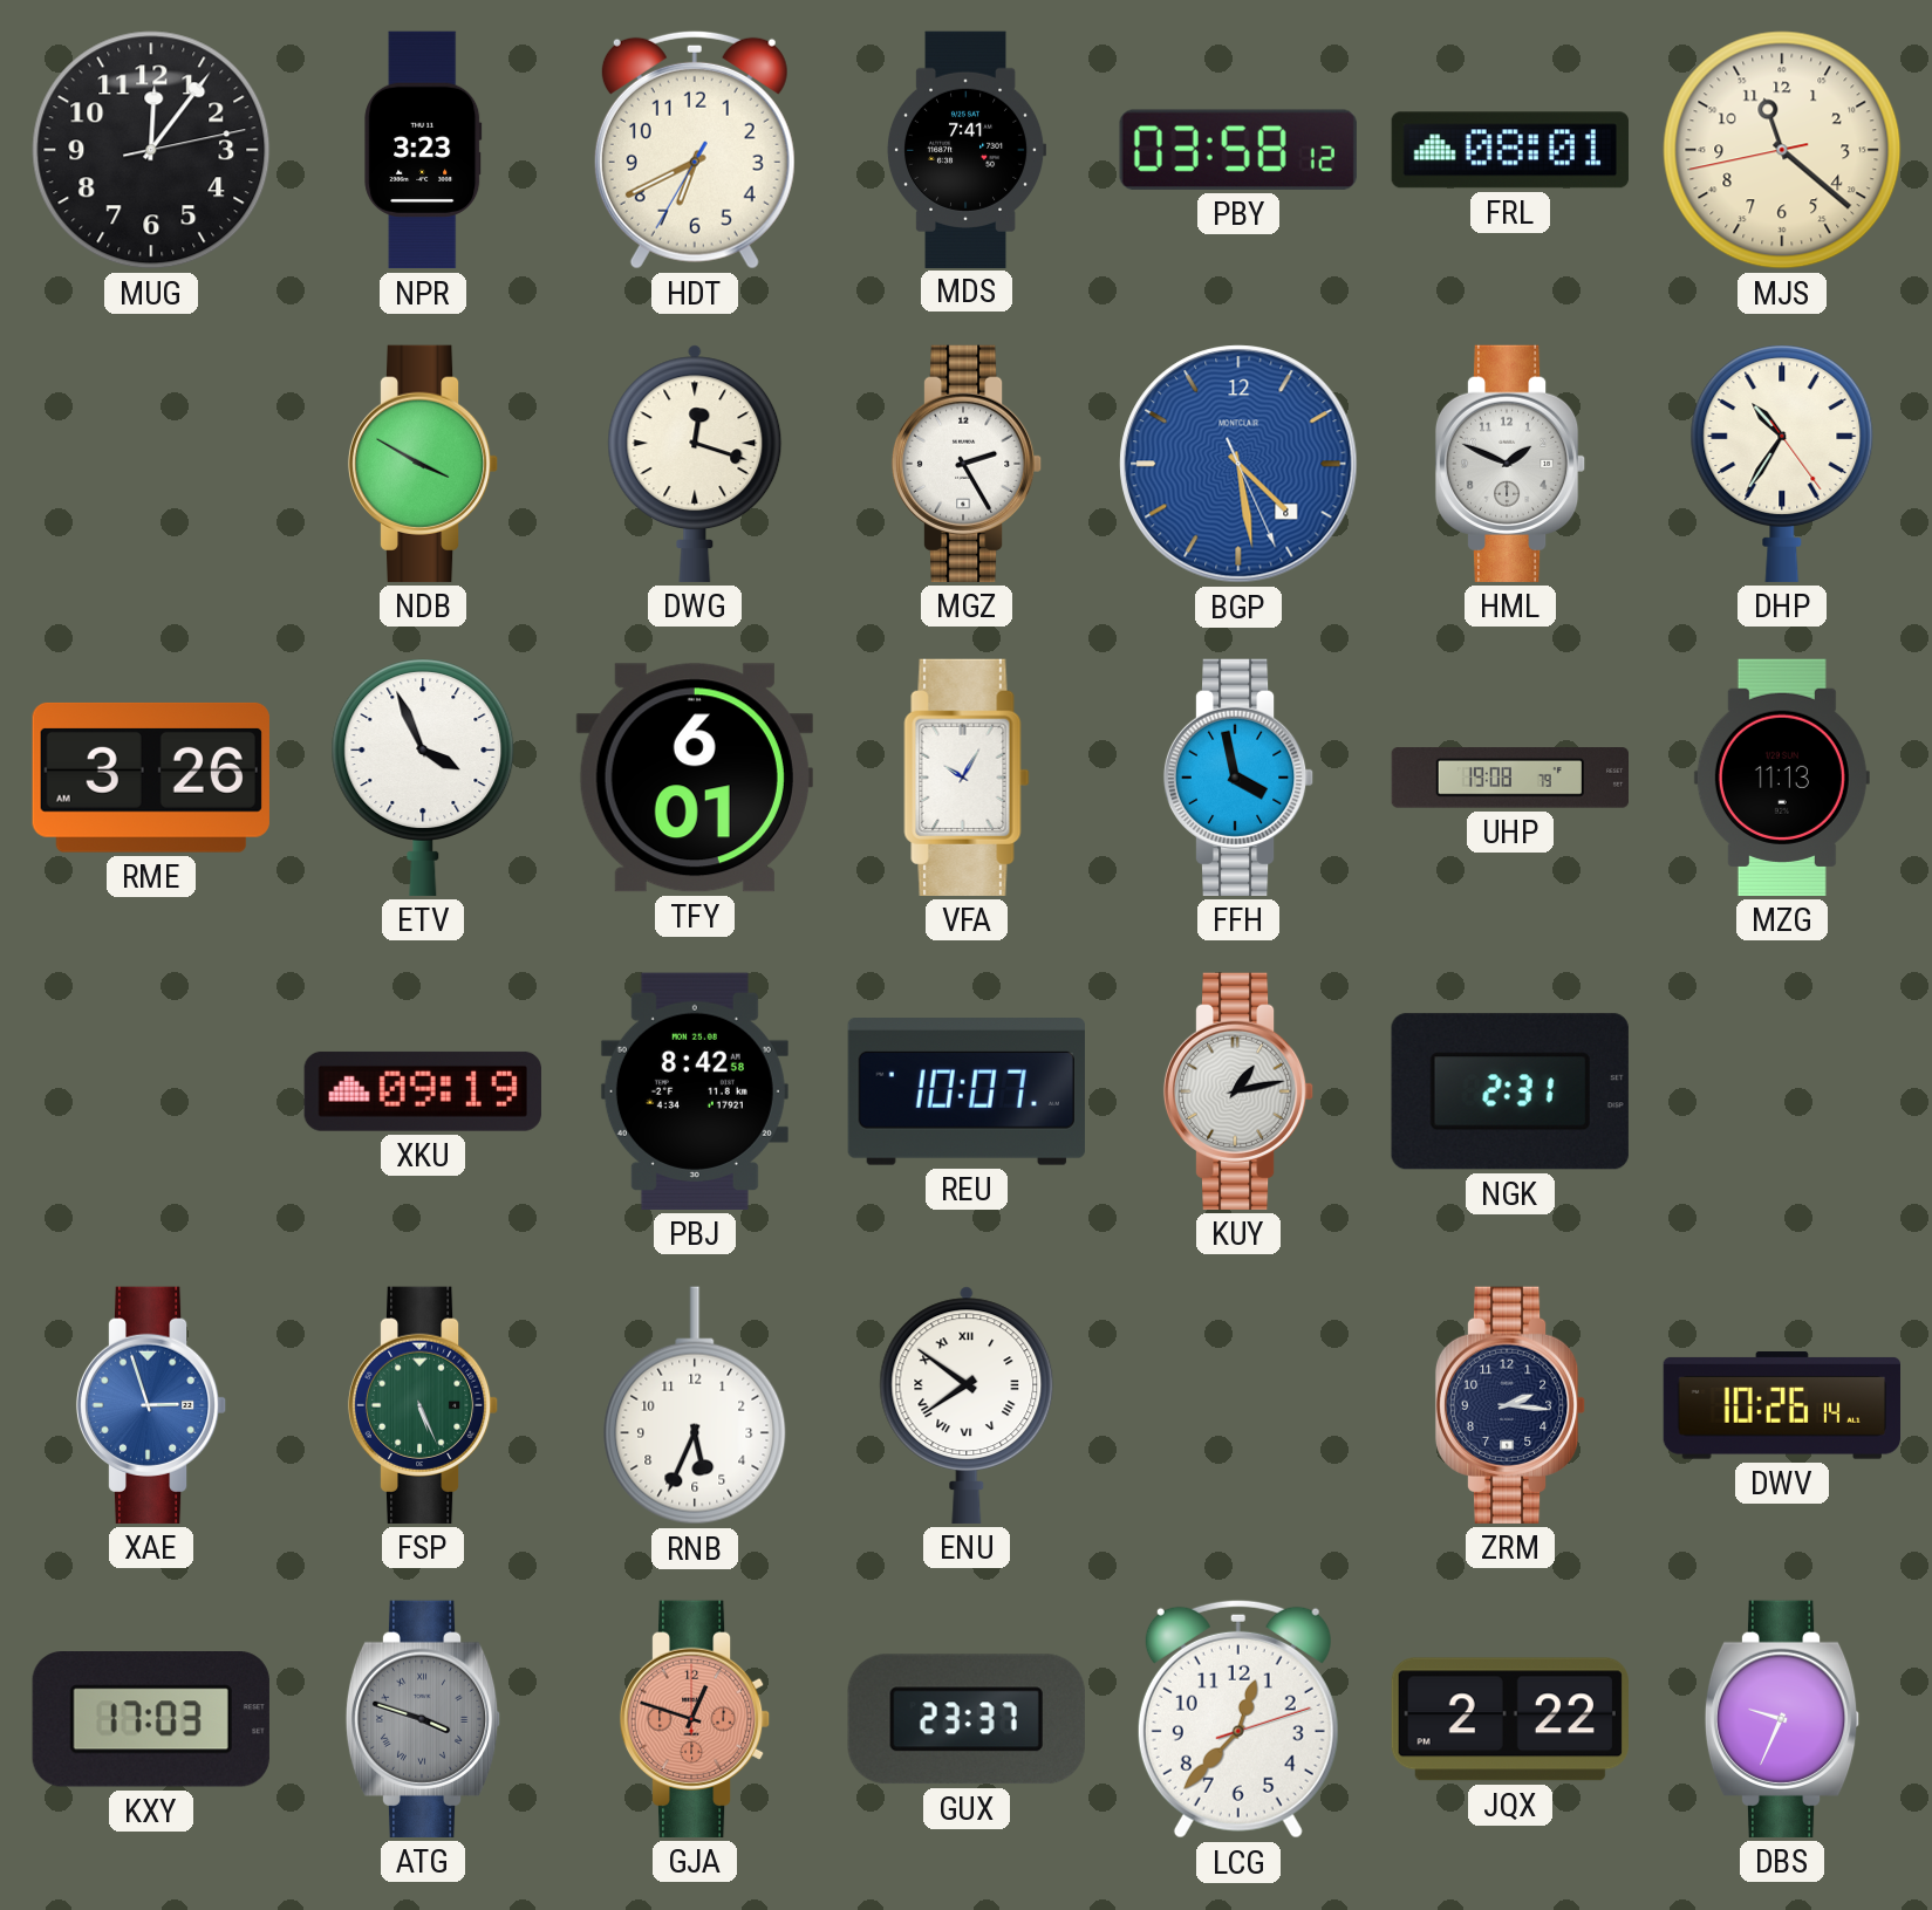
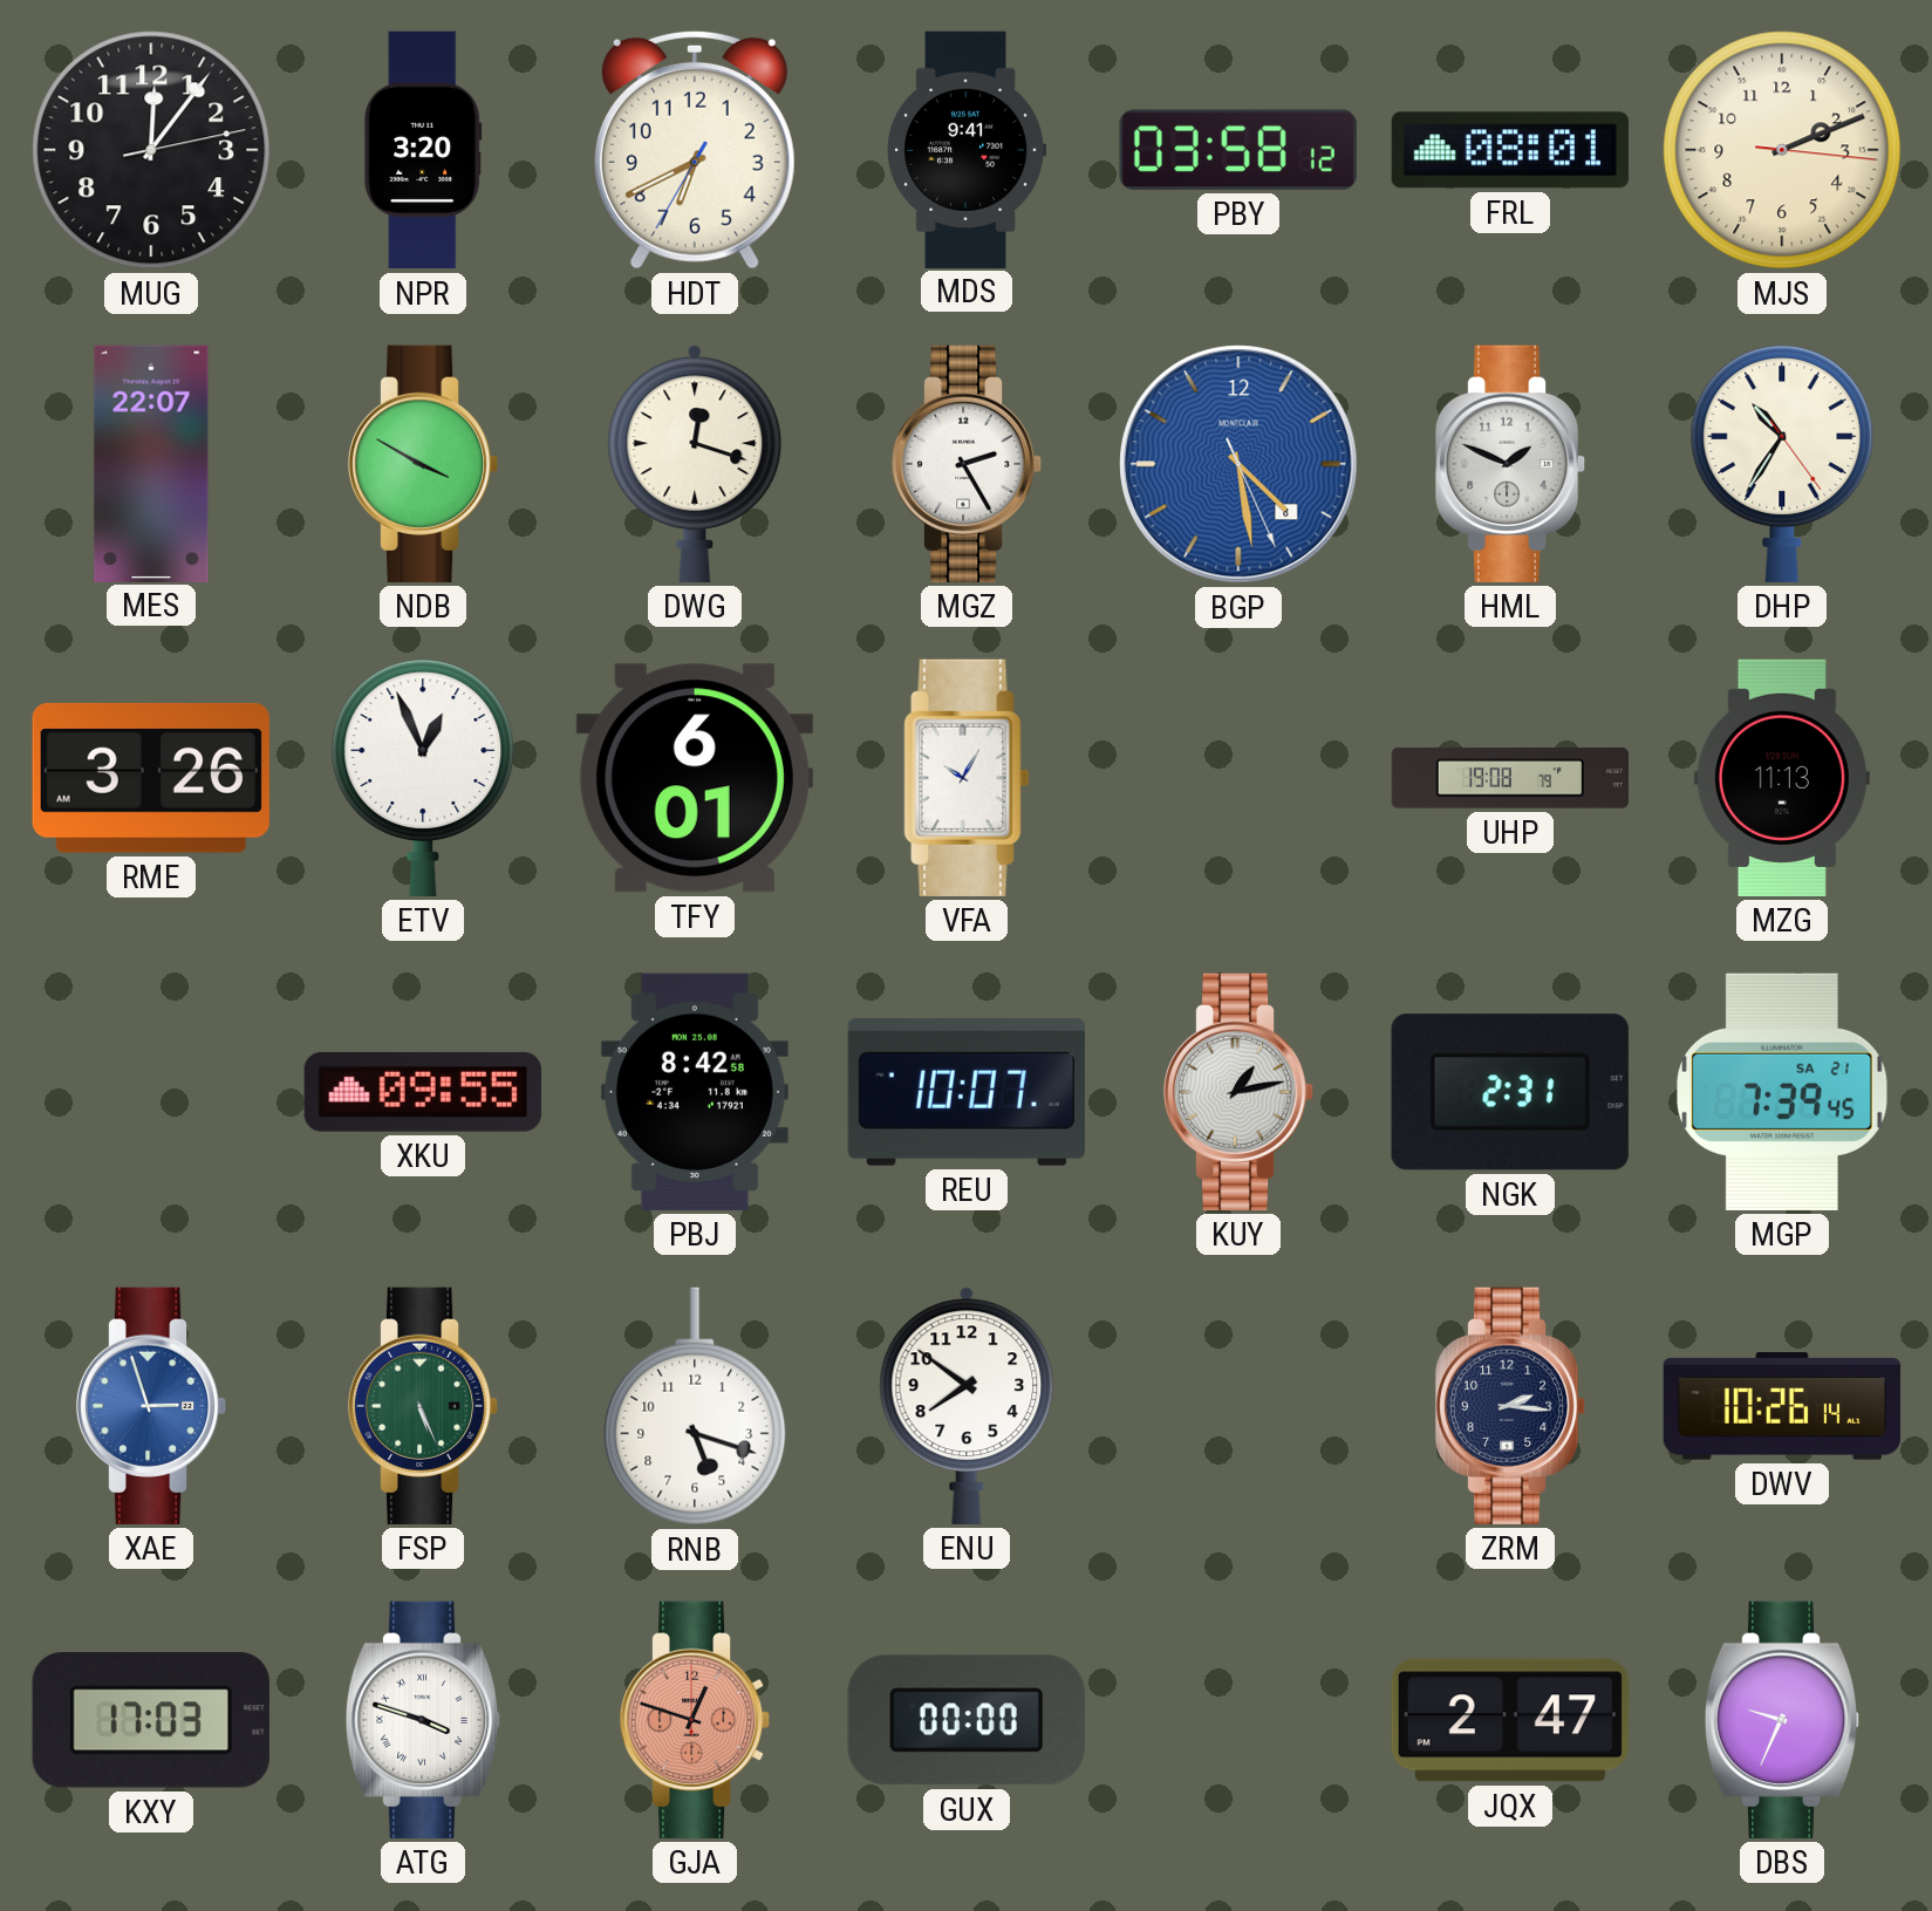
NPR: 3:23 -> 3:20 (423, 150)
MDS: 7:41 -> 9:41 (967, 149)
MJS: 11:21 -> 2:11 (1782, 150)
MES: none -> 22:07 (151, 463)
ETV: 3:56 -> 12:56 (423, 778)
FFH: 3:58 -> none (1238, 778)
XKU: 09:19 -> 09:55 (423, 1092)
MGP: none -> 7:39 (1783, 1092)
RNB: 5:34 -> 5:18 (695, 1406)
ENU numerals: Roman -> Arabic (967, 1406)
ATG dial: grey -> white (423, 1720)
GUX: 23:37 -> 00:00 (967, 1720)
LCG: 12:37 -> none (1238, 1719)
JQX: 2:22 -> 2:47 (1510, 1720)
